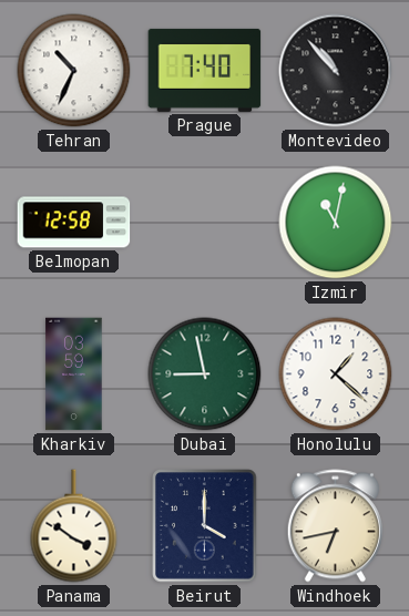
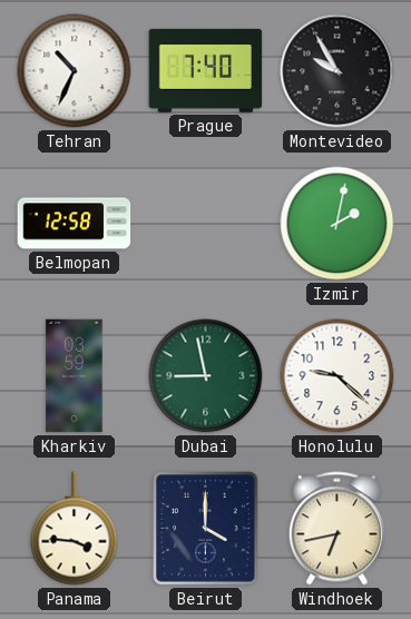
Montevideo: 10:53 -> 9:55 (337, 71)
Izmir: 11:02 -> 2:02 (337, 224)
Honolulu: 1:22 -> 9:22 (337, 376)
Panama: 3:51 -> 3:46 (75, 529)
